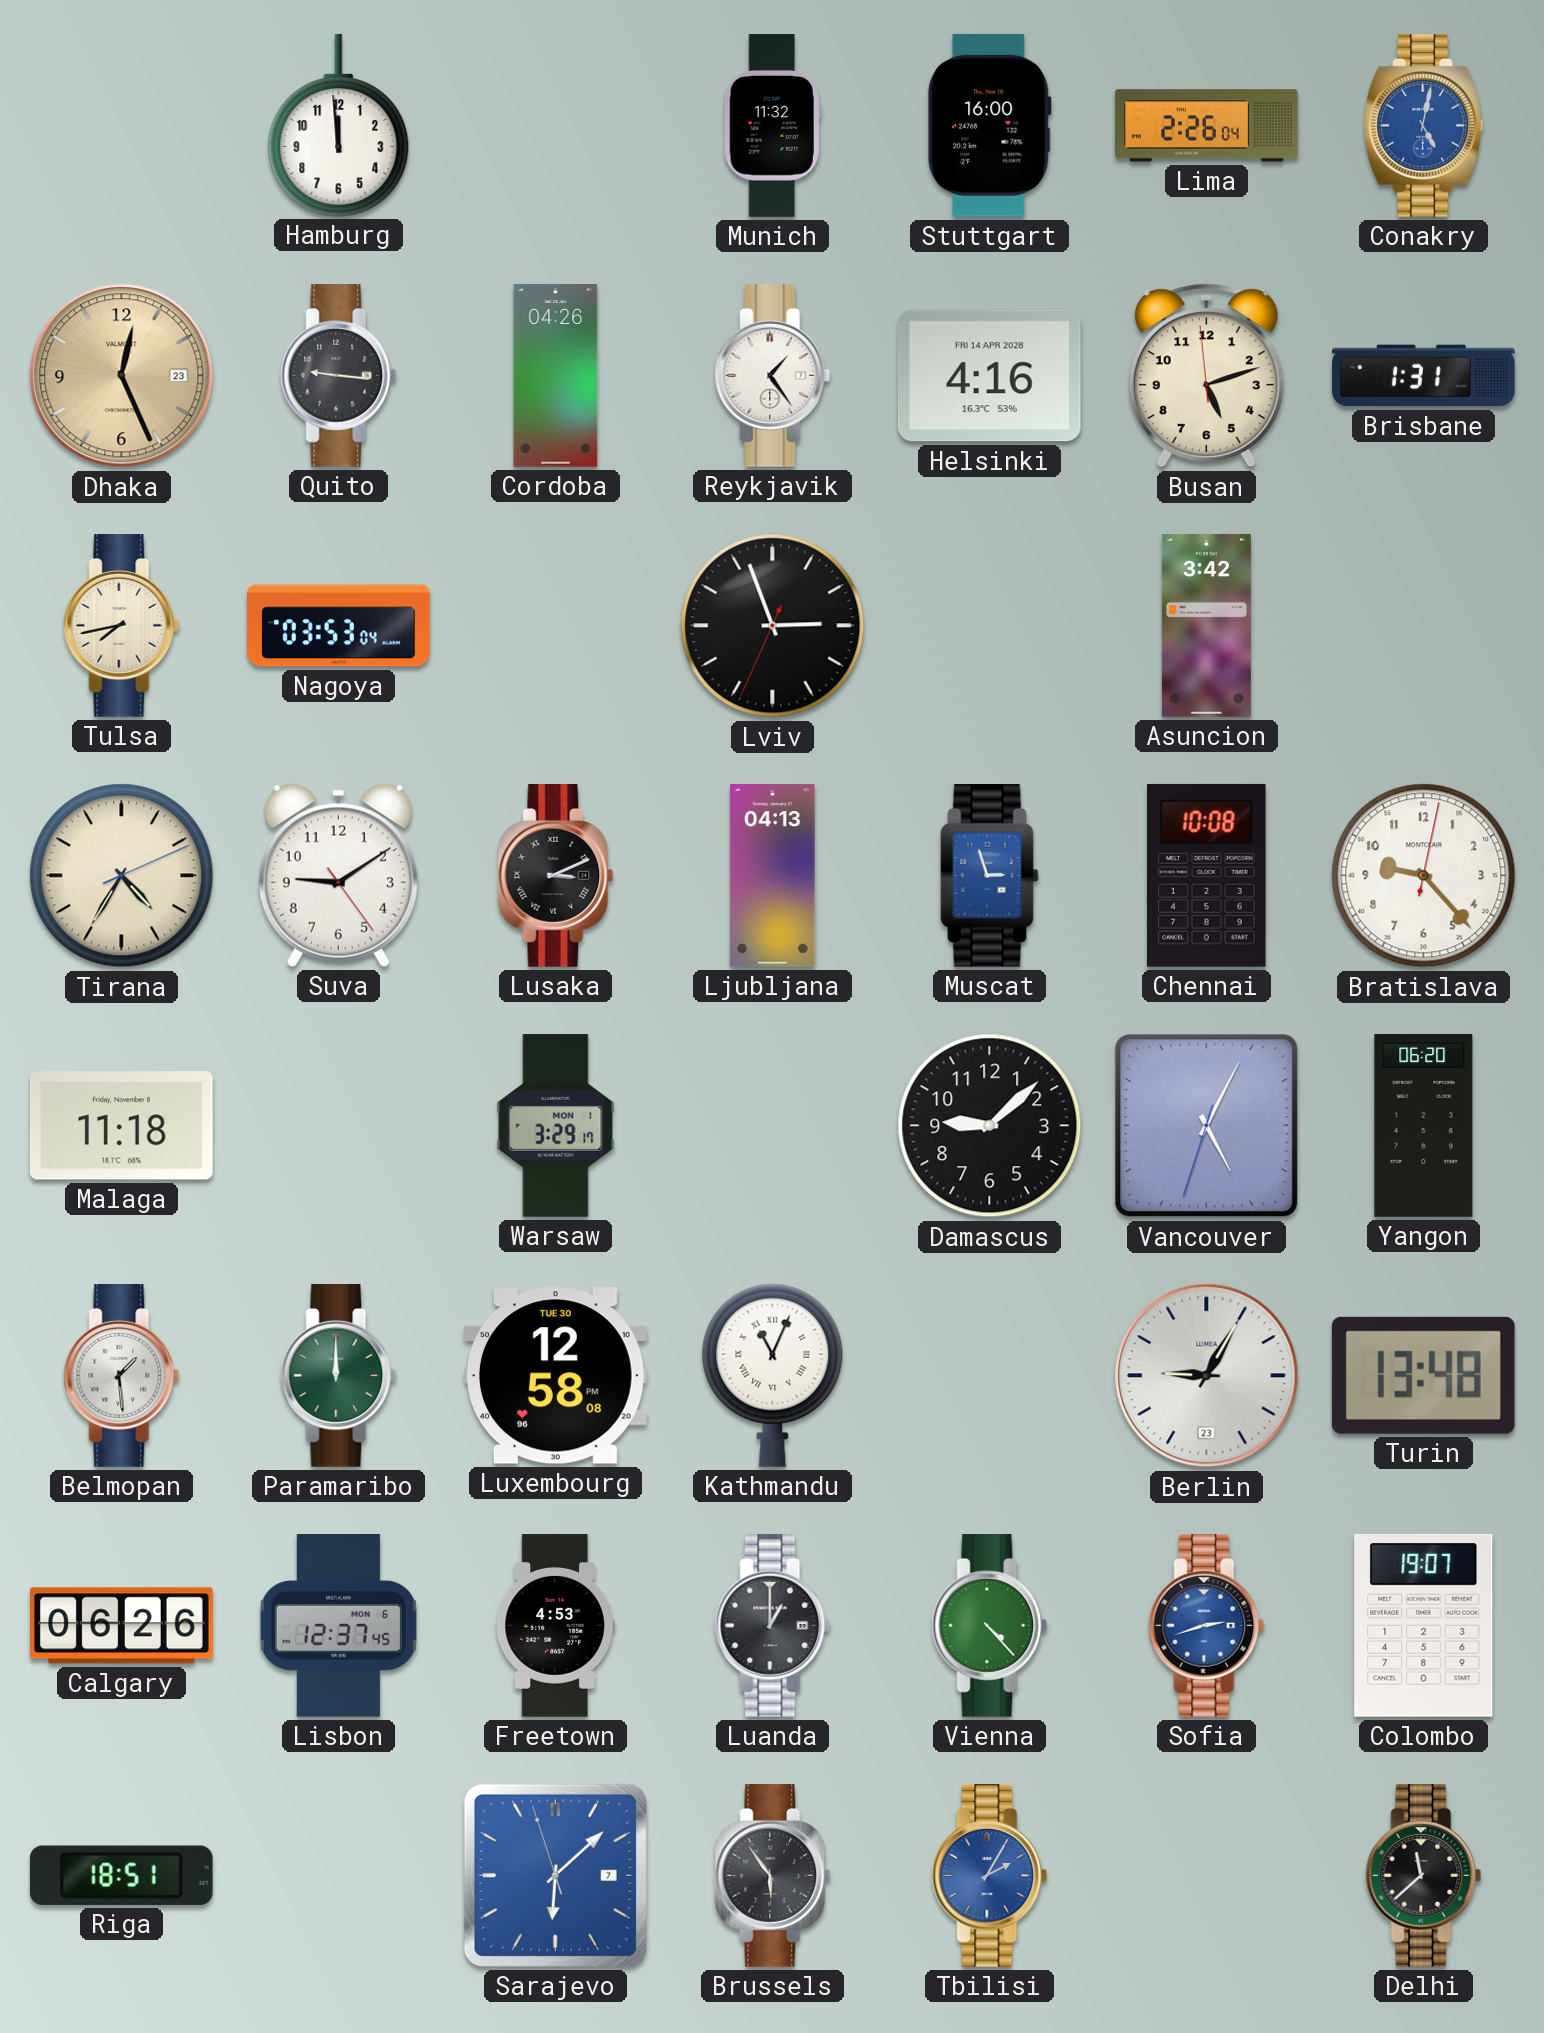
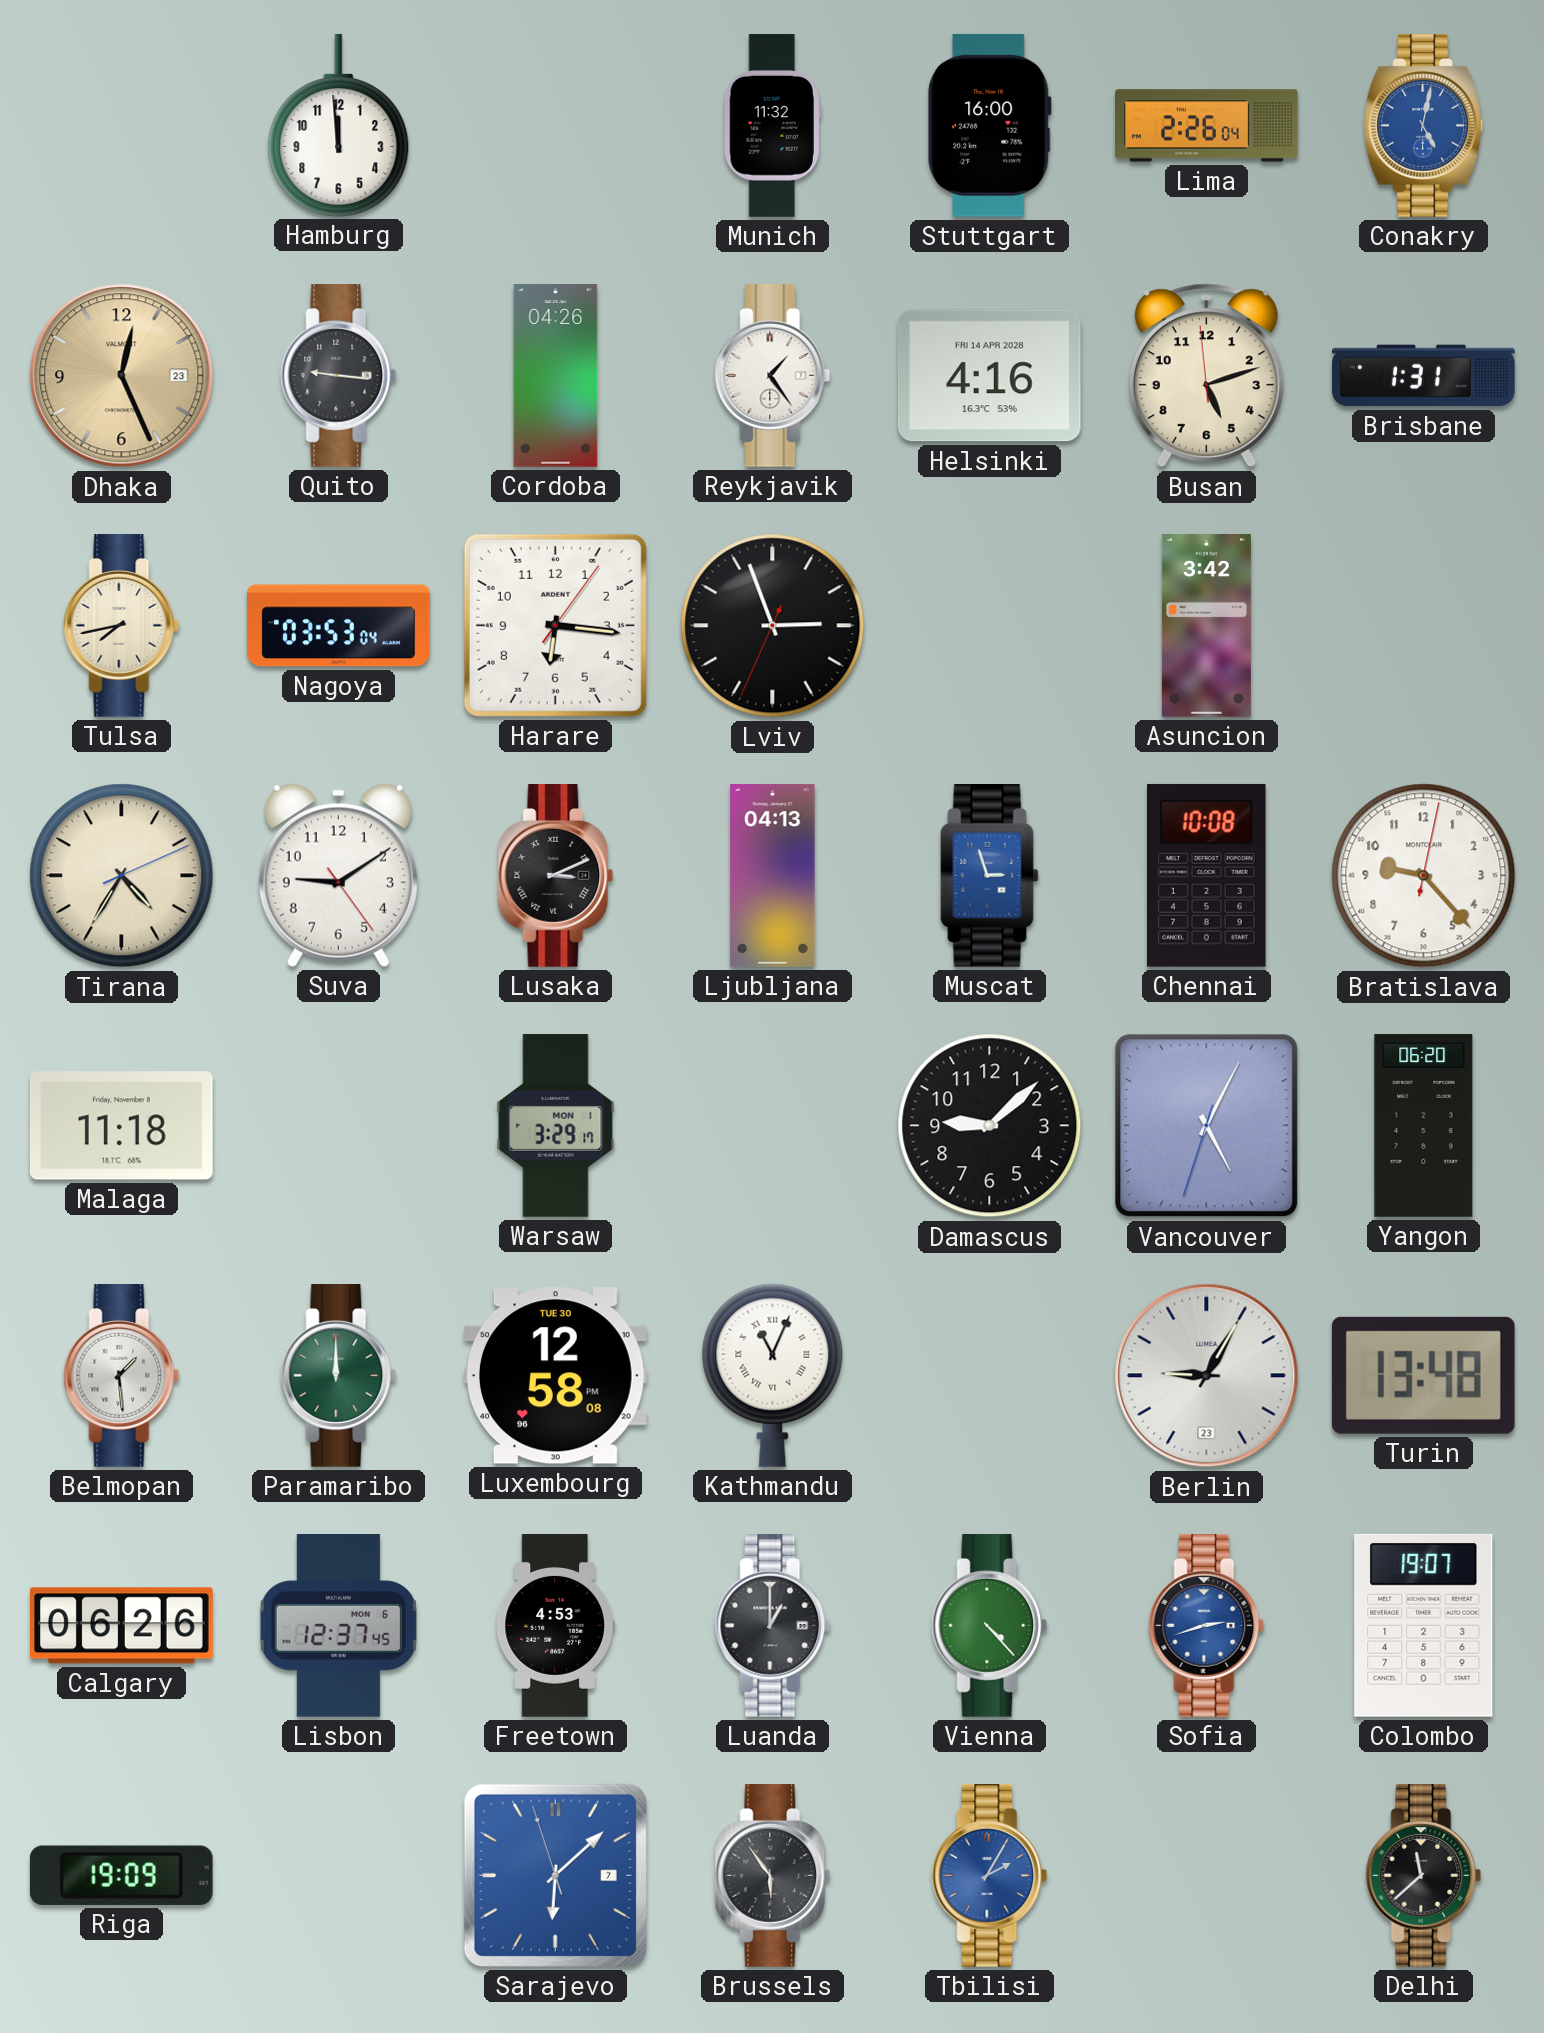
Harare: none -> 6:16 (555, 625)
Riga: 18:51 -> 19:09 (121, 1875)
